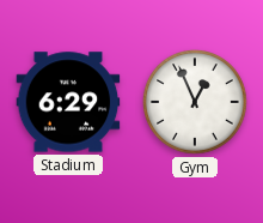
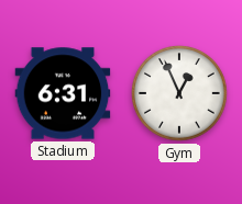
Stadium: 6:29 -> 6:31 (63, 93)
